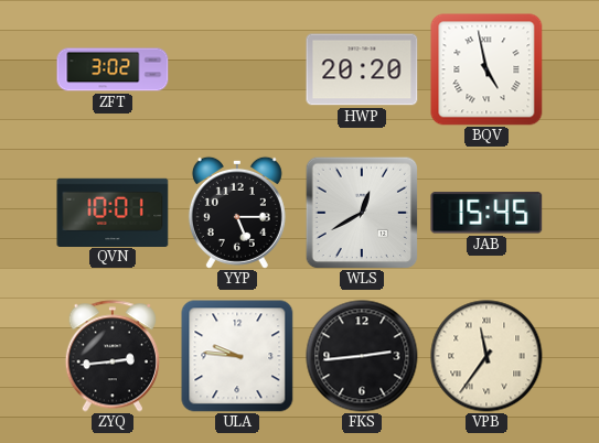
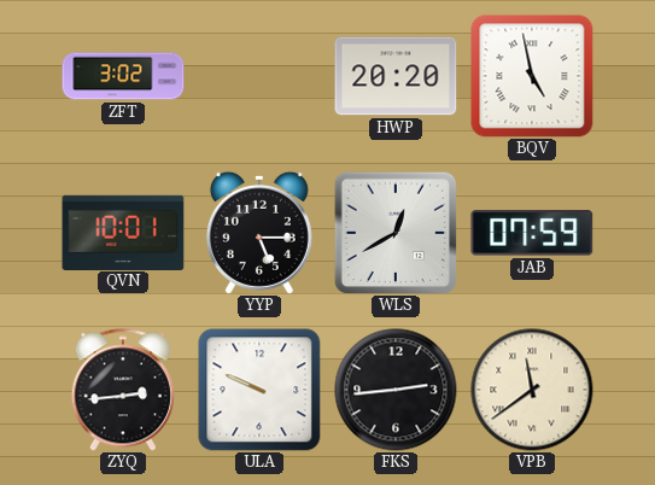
JAB: 15:45 -> 07:59 (532, 233)
ULA: 9:46 -> 9:49 (259, 390)
VPB: 11:36 -> 11:39 (532, 390)
